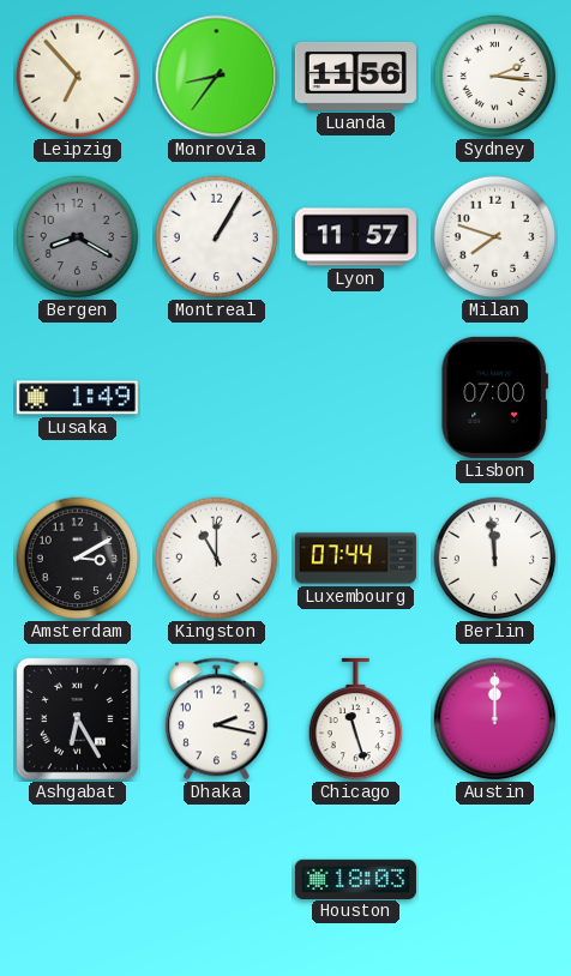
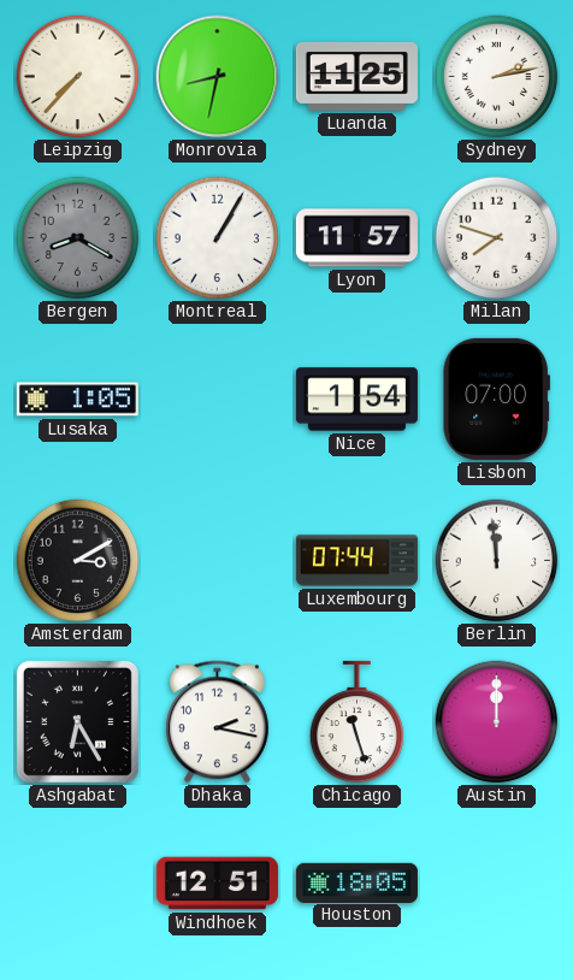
Leipzig: 6:53 -> 7:37 (78, 77)
Monrovia: 8:36 -> 8:32 (218, 77)
Luanda: 11:56 -> 11:25 (356, 76)
Sydney: 2:16 -> 2:13 (497, 77)
Lusaka: 1:49 -> 1:05 (77, 400)
Nice: none -> 1:54 (356, 400)
Kingston: 11:00 -> none (217, 559)
Windhoek: none -> 12:51 (217, 884)
Houston: 18:03 -> 18:05 (356, 882)
